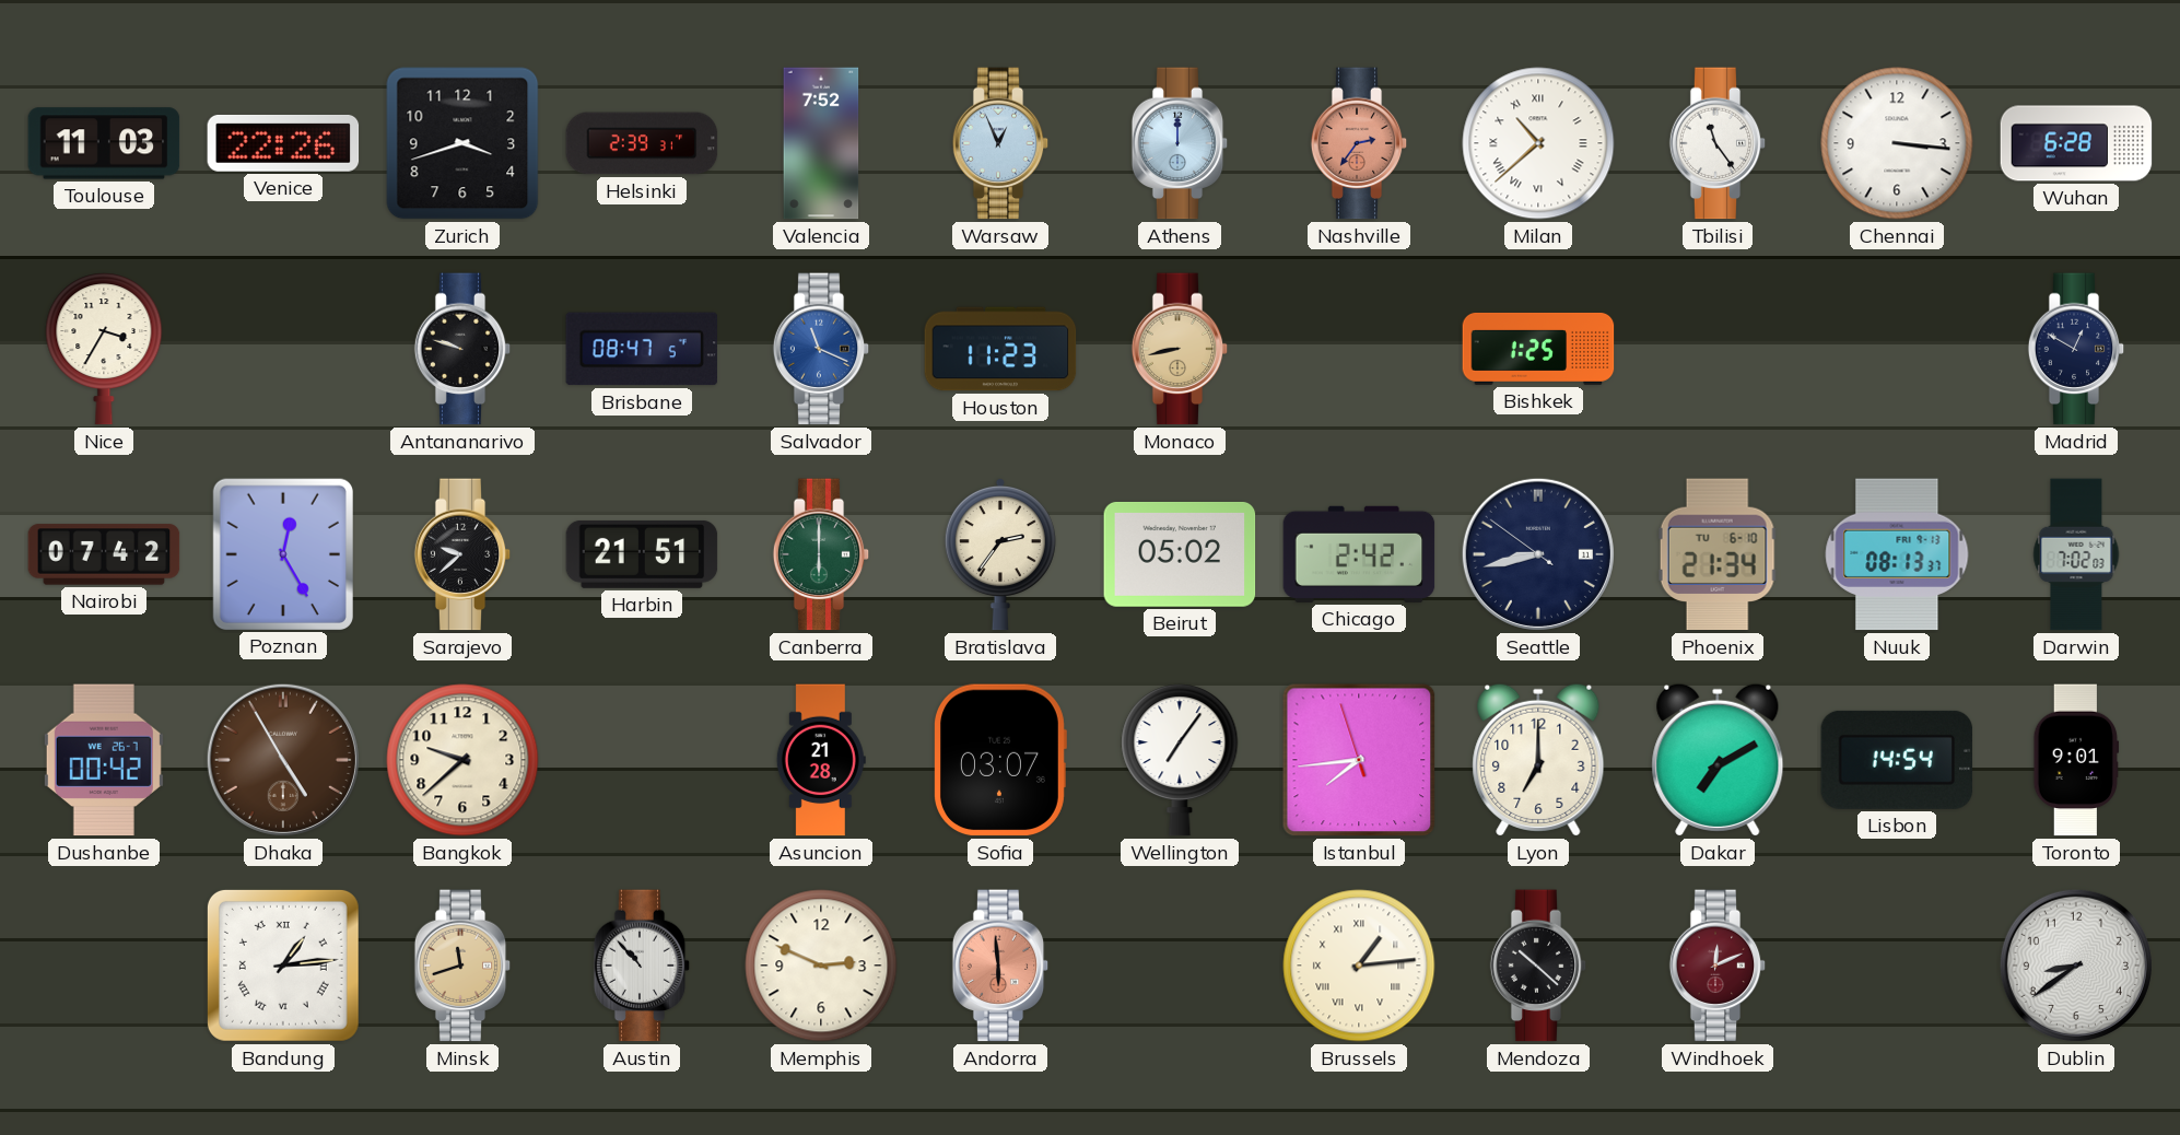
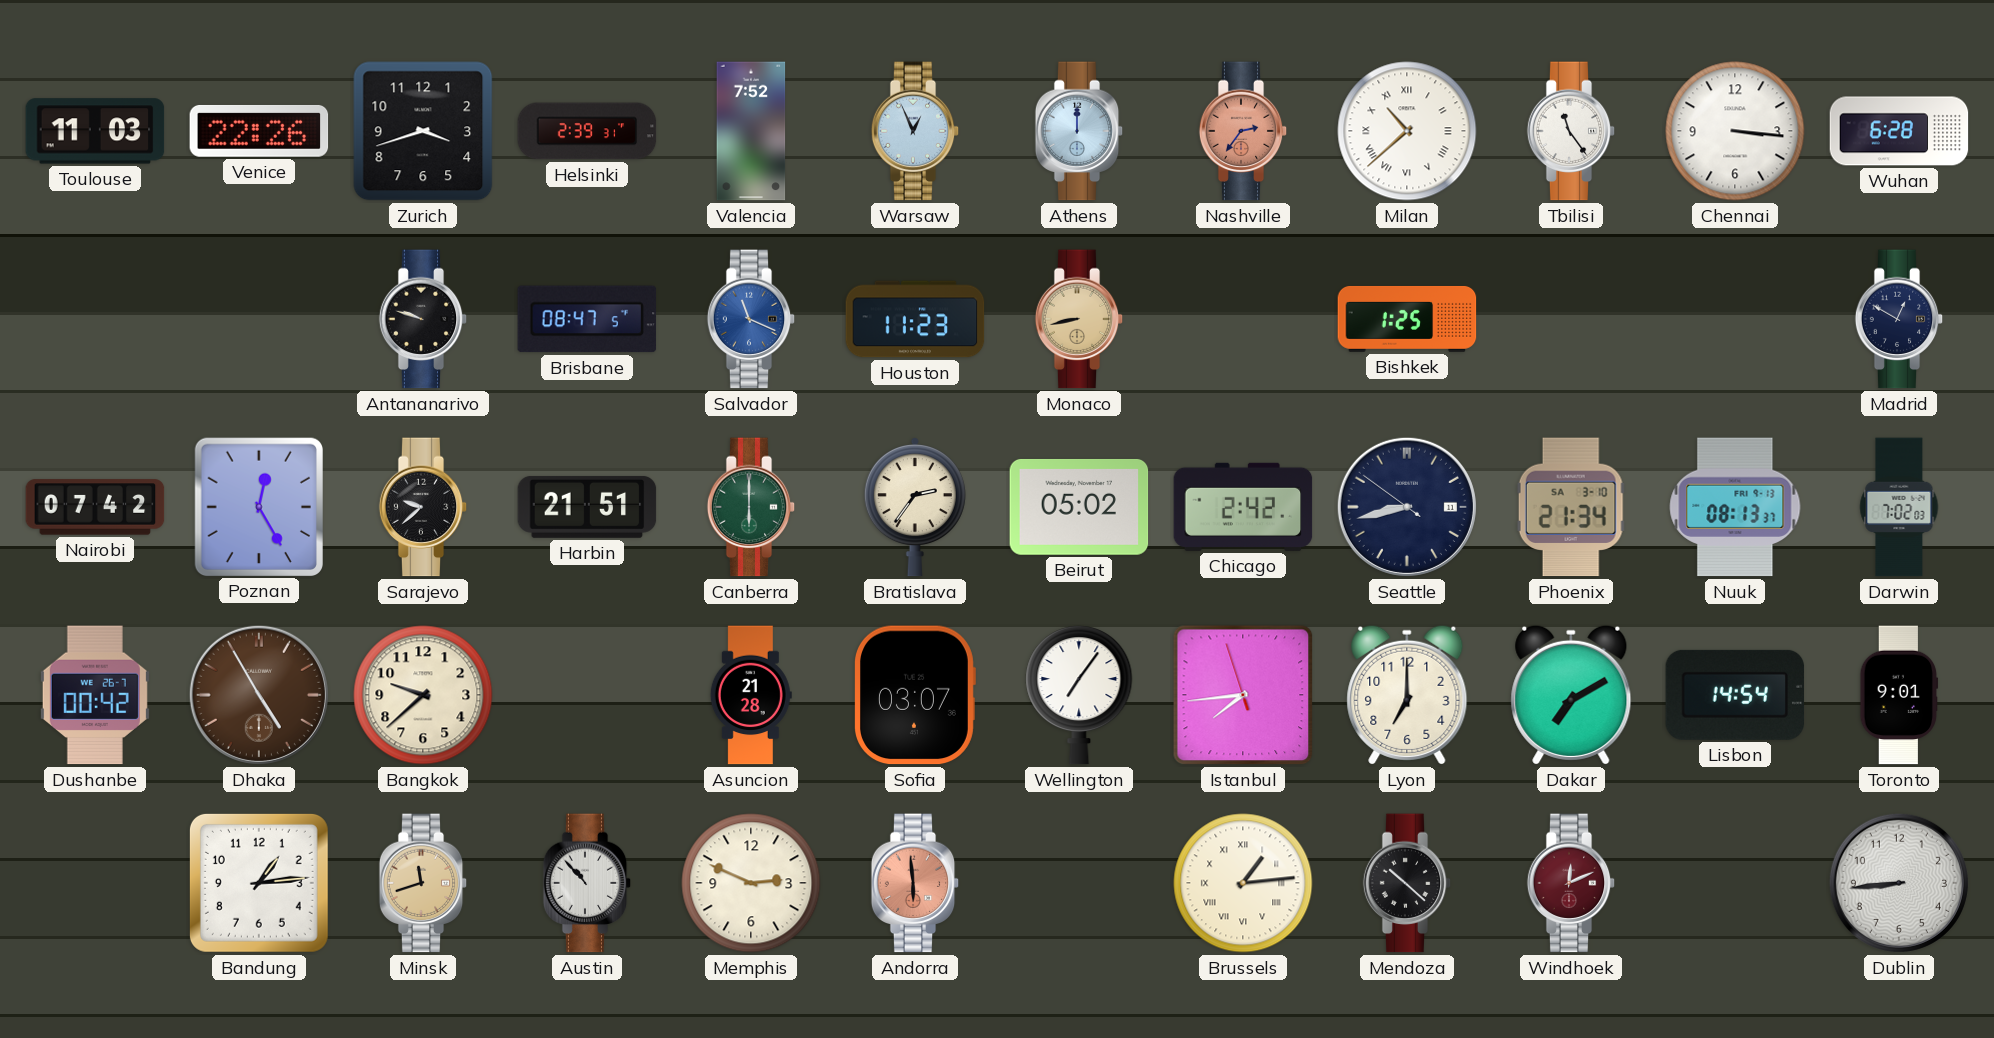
Nice: 3:35 -> none (104, 349)
Phoenix date: TU 6-10 -> SA 3-10 (1571, 507)
Bandung numerals: Roman -> Arabic (259, 883)
Dublin: 8:39 -> 8:44 (1899, 883)
